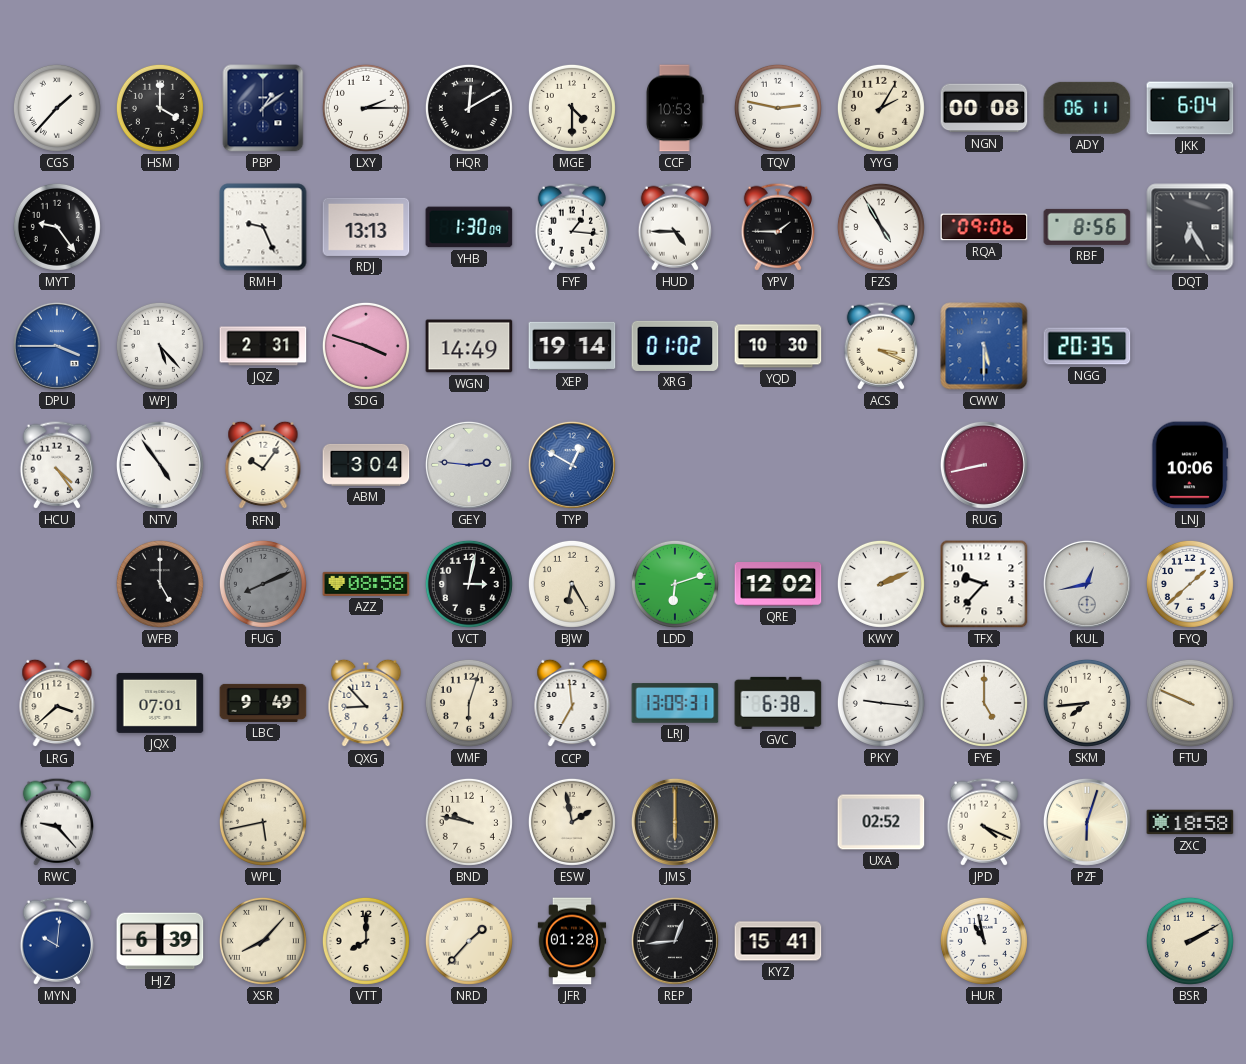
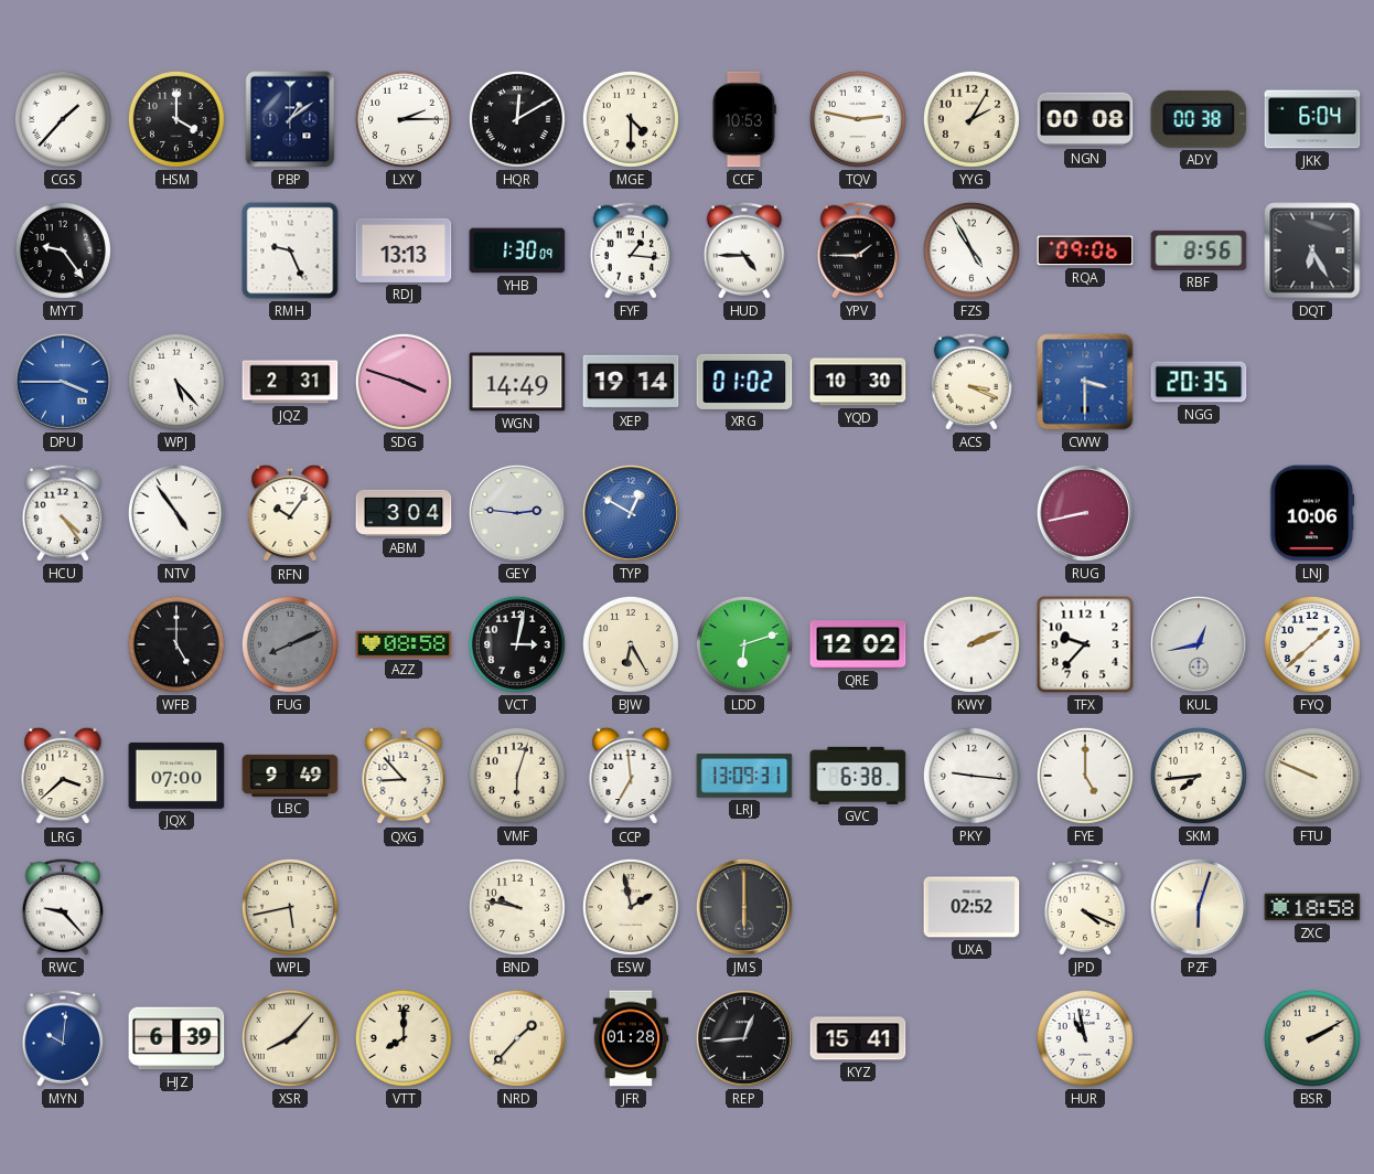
ADY: 06:11 -> 00:38 (1199, 119)
CWW: 5:30 -> 3:30 (1085, 382)
JQX: 07:01 -> 07:00 (176, 776)
